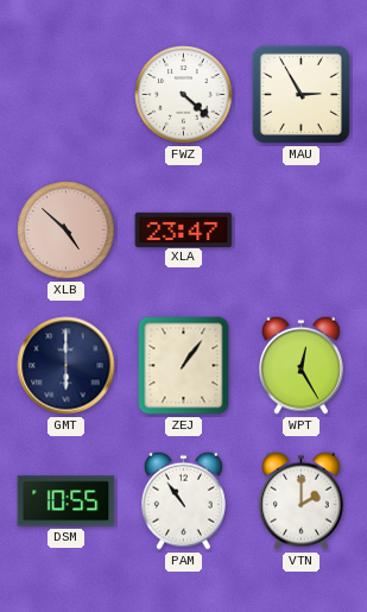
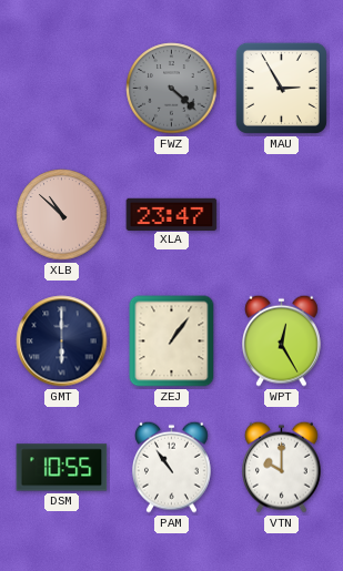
FWZ dial: white -> grey (172, 89)
XLB: 4:52 -> 10:52 (62, 215)
VTN: 2:00 -> 10:00 (282, 467)
